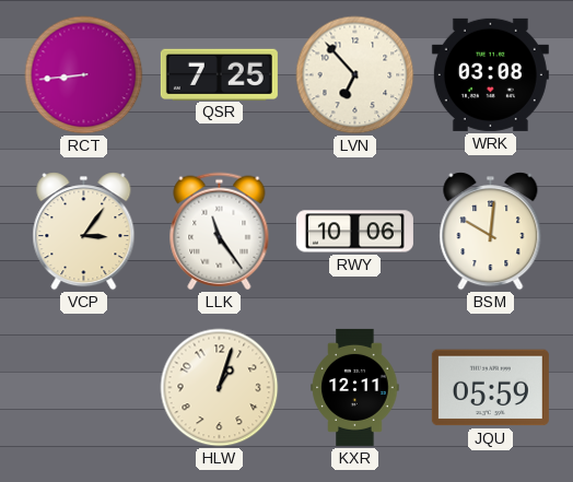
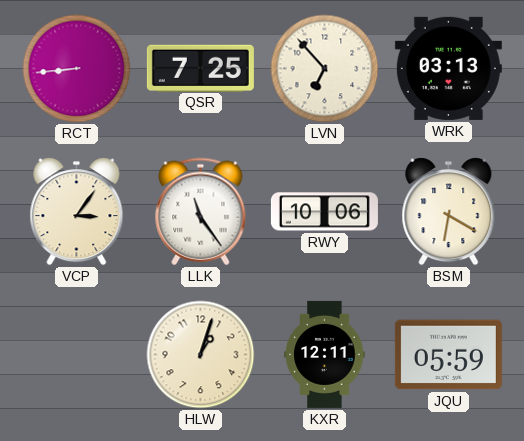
WRK: 03:08 -> 03:13 (448, 68)
BSM: 10:01 -> 6:20 (449, 212)
